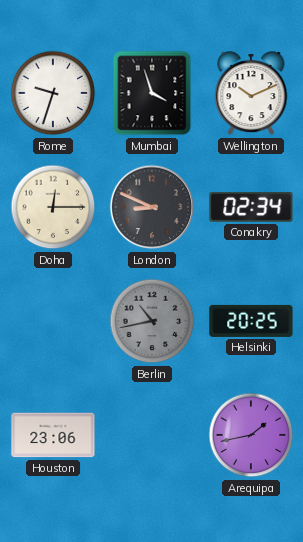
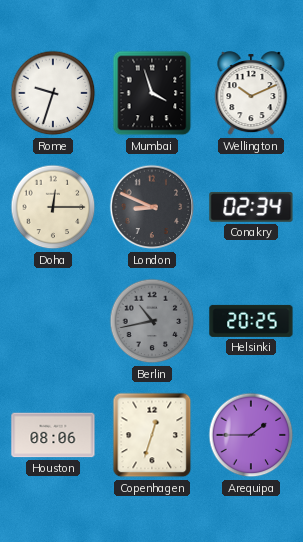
Houston: 23:06 -> 08:06 (53, 435)
Copenhagen: none -> 12:33 (152, 435)
Arequipa: 1:43 -> 1:45 (251, 435)
